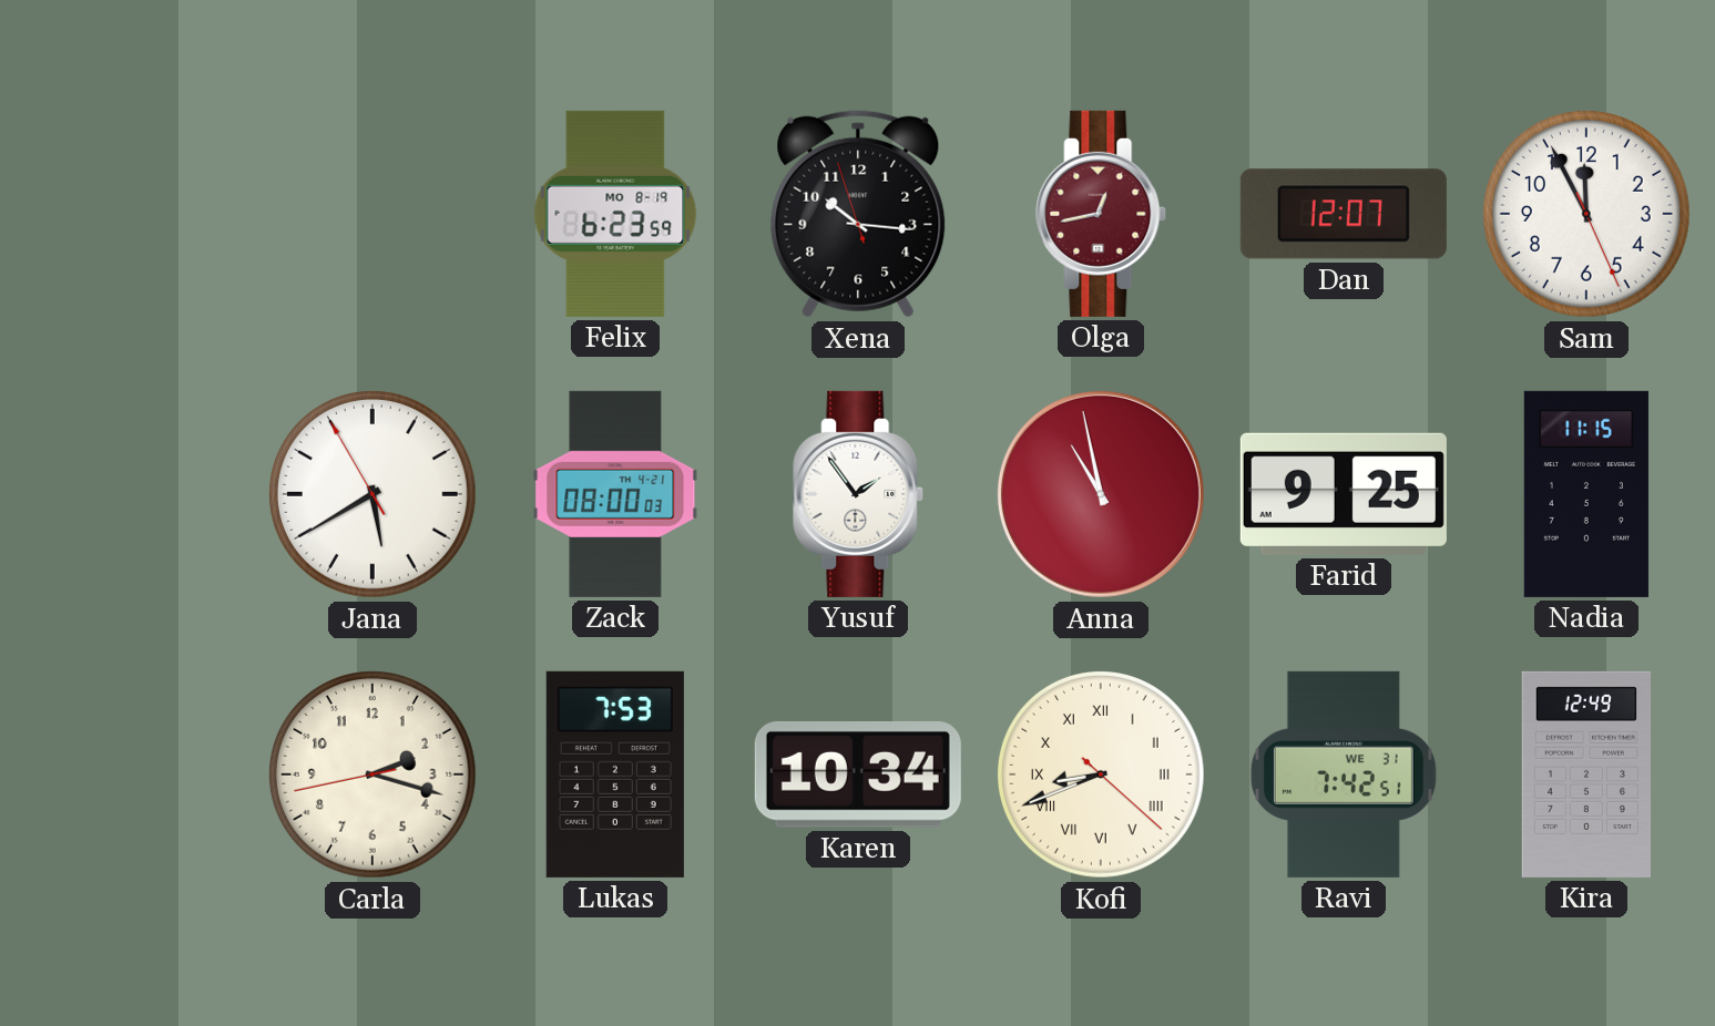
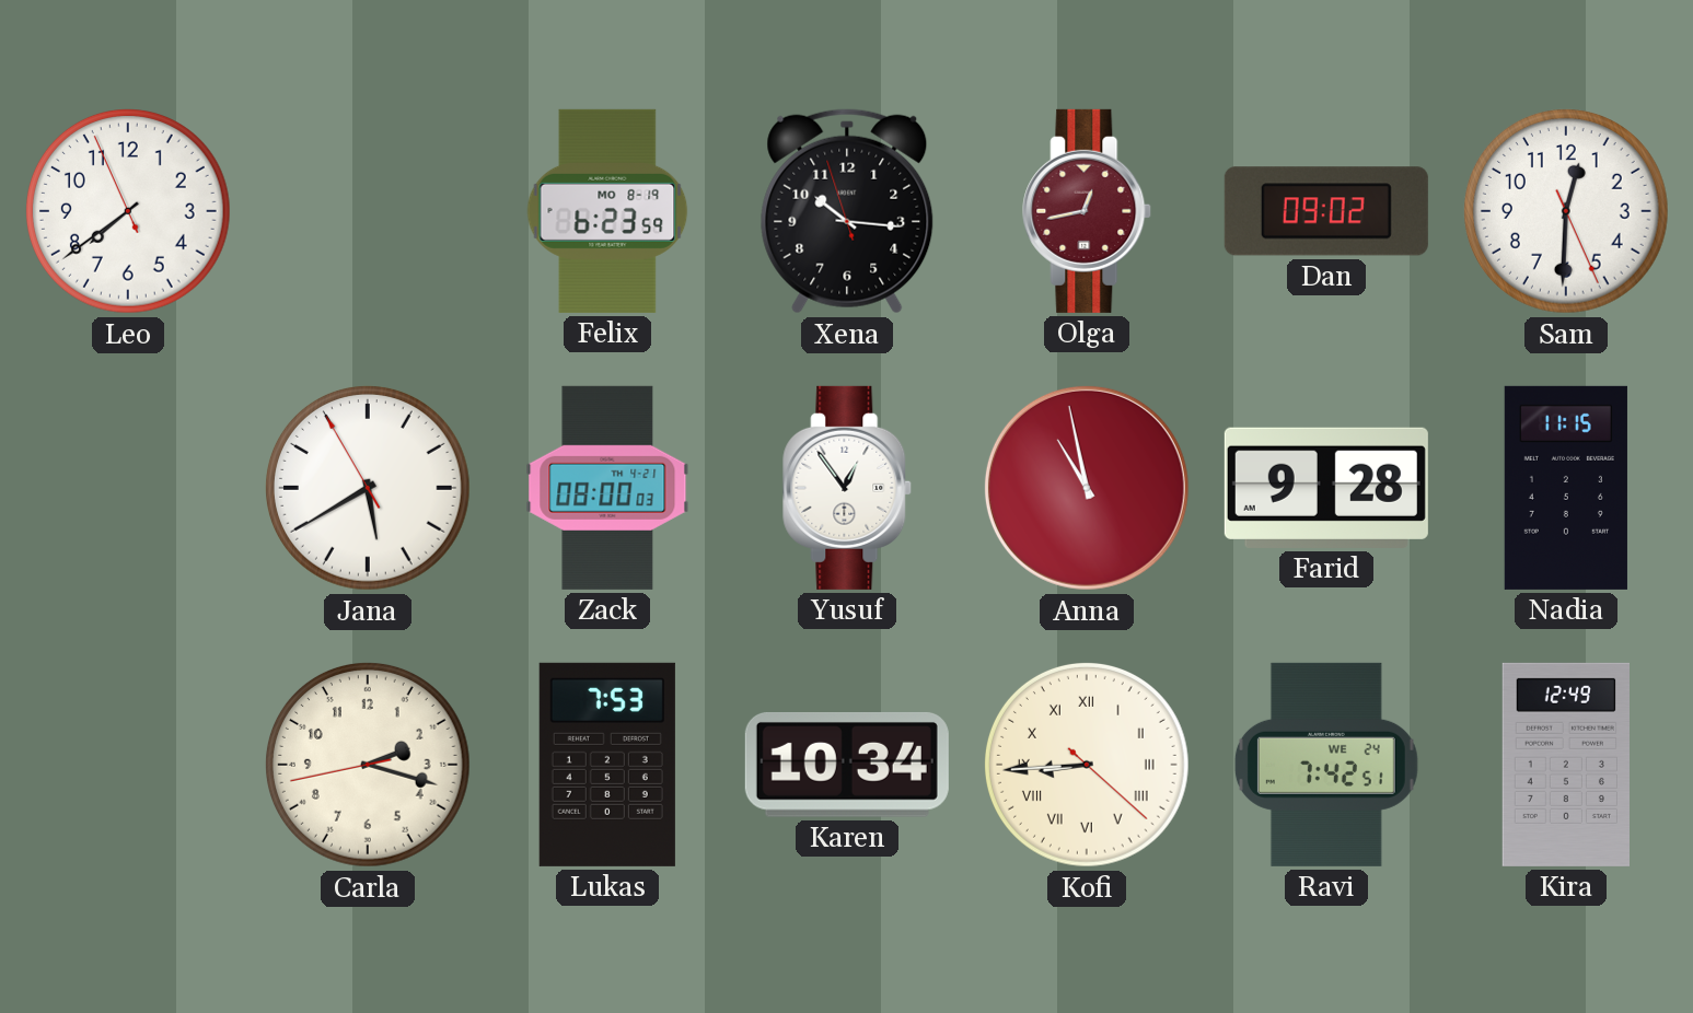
Leo: none -> 7:38 (129, 212)
Dan: 12:07 -> 09:02 (1326, 211)
Sam: 11:55 -> 12:30 (1567, 212)
Yusuf: 1:54 -> 12:54 (848, 488)
Farid: 9:25 -> 9:28 (1326, 488)
Kofi: 8:41 -> 8:44 (1088, 766)
Ravi date: WE 31 -> WE 24 (1326, 765)
